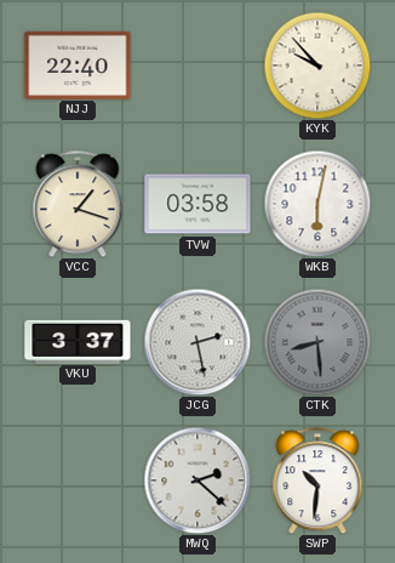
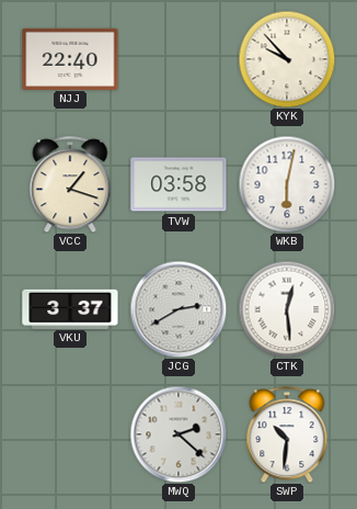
JCG: 2:28 -> 2:40 (178, 309)
CTK: 8:29 -> 12:29 (287, 309)
CTK dial: grey -> white (287, 309)
